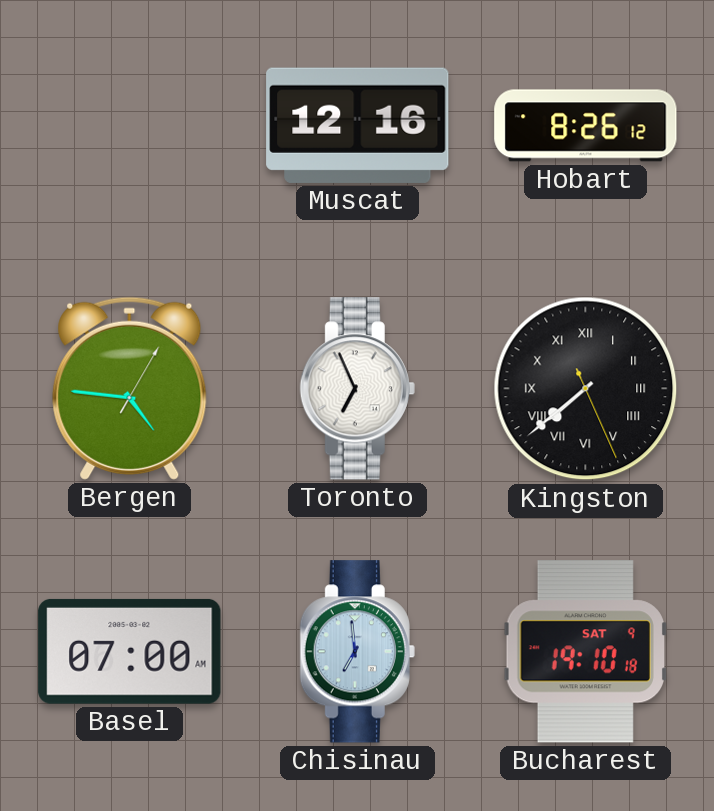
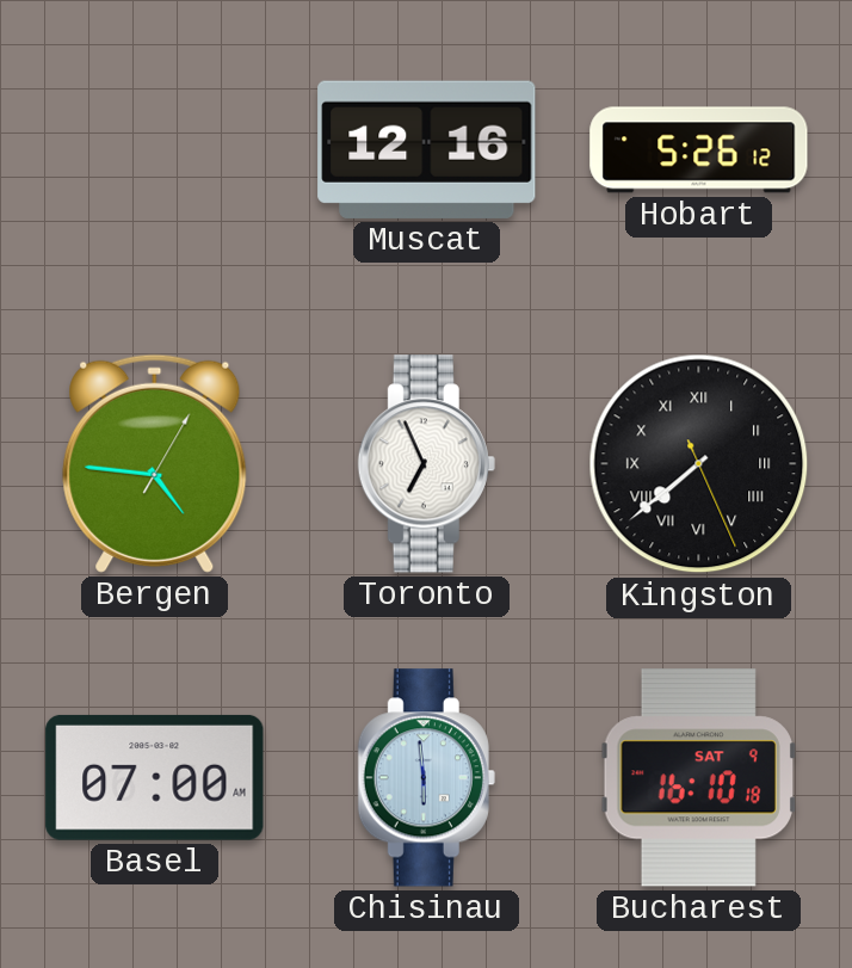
Hobart: 8:26 -> 5:26 (699, 150)
Chisinau: 6:59 -> 5:59 (426, 778)
Bucharest: 19:10 -> 16:10 (698, 778)
